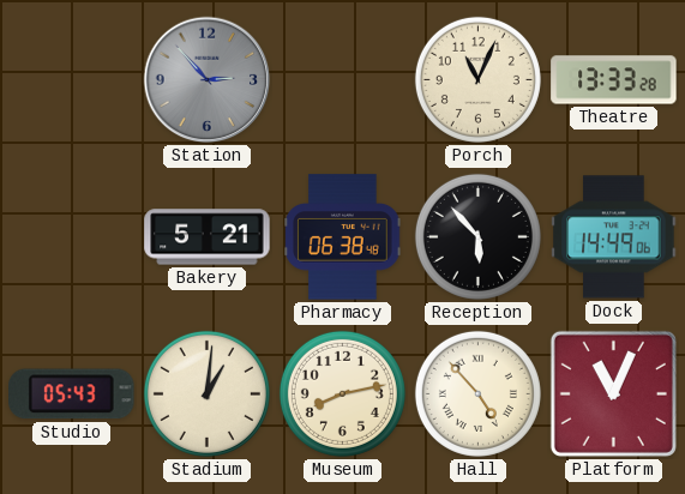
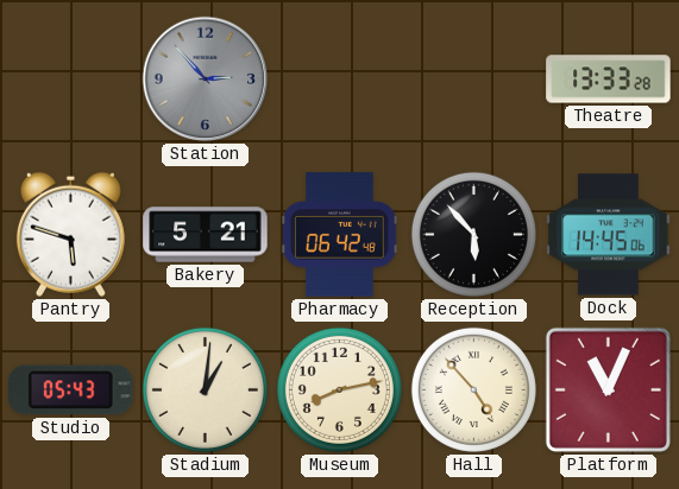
Porch: 11:04 -> none (477, 79)
Pantry: none -> 5:48 (70, 234)
Pharmacy: 06:38 -> 06:42 (340, 235)
Dock: 14:49 -> 14:45 (609, 235)
